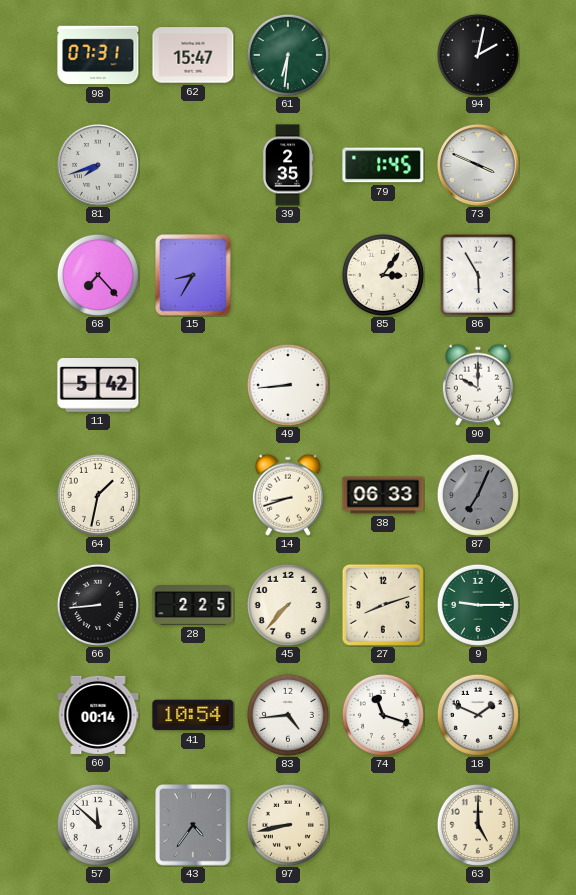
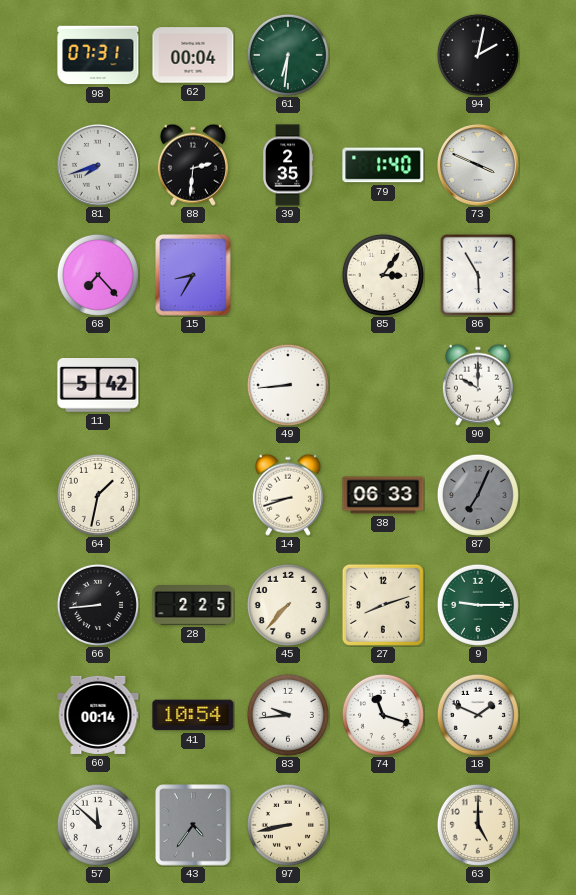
62: 15:47 -> 00:04 (193, 55)
88: none -> 2:31 (193, 165)
79: 1:45 -> 1:40 (383, 165)
83: 4:44 -> 9:44 (288, 715)
